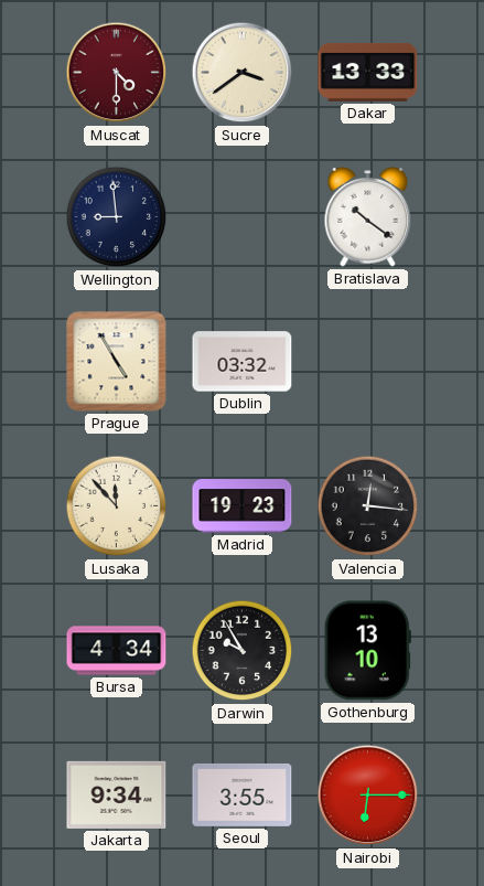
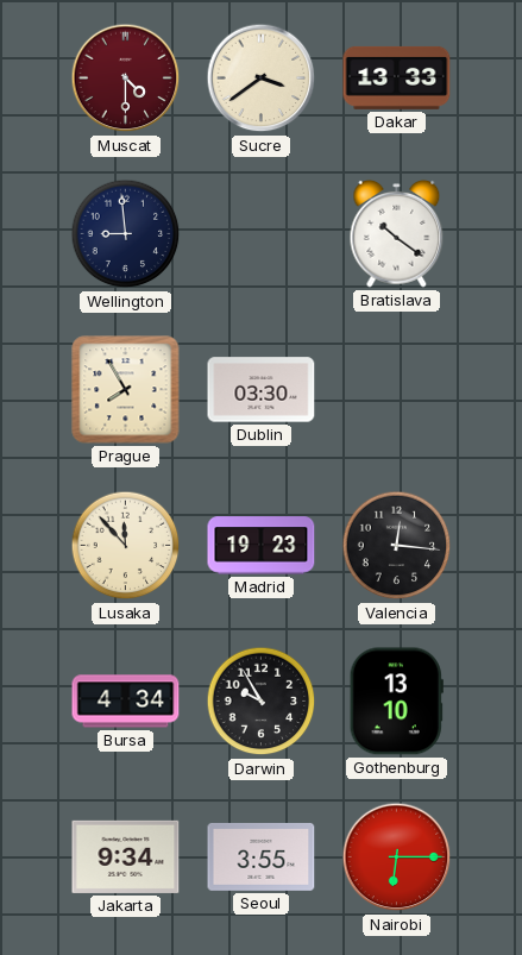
Prague: 4:55 -> 7:55 (126, 390)
Dublin: 03:32 -> 03:30 (262, 390)
